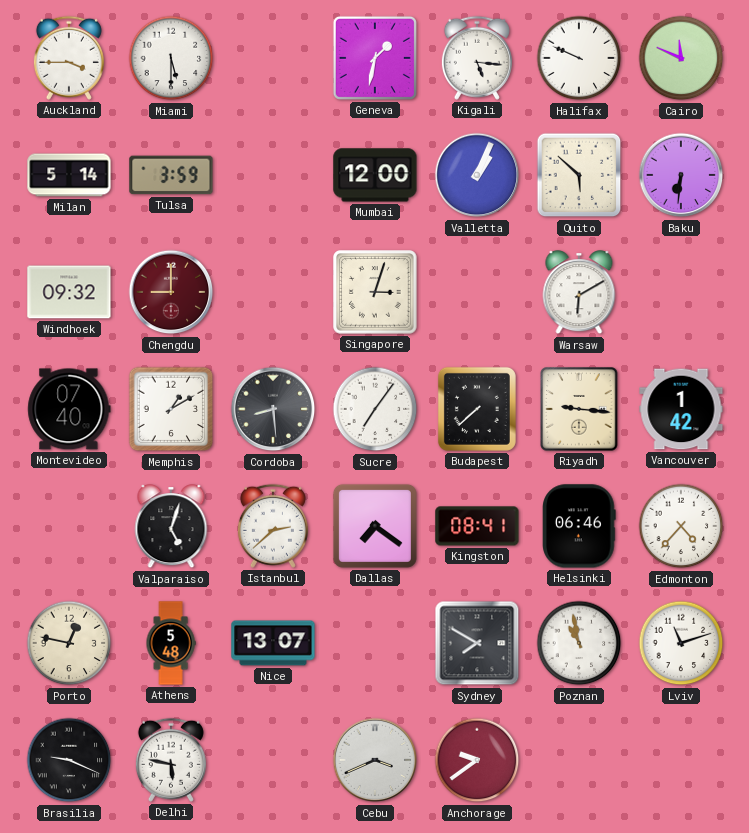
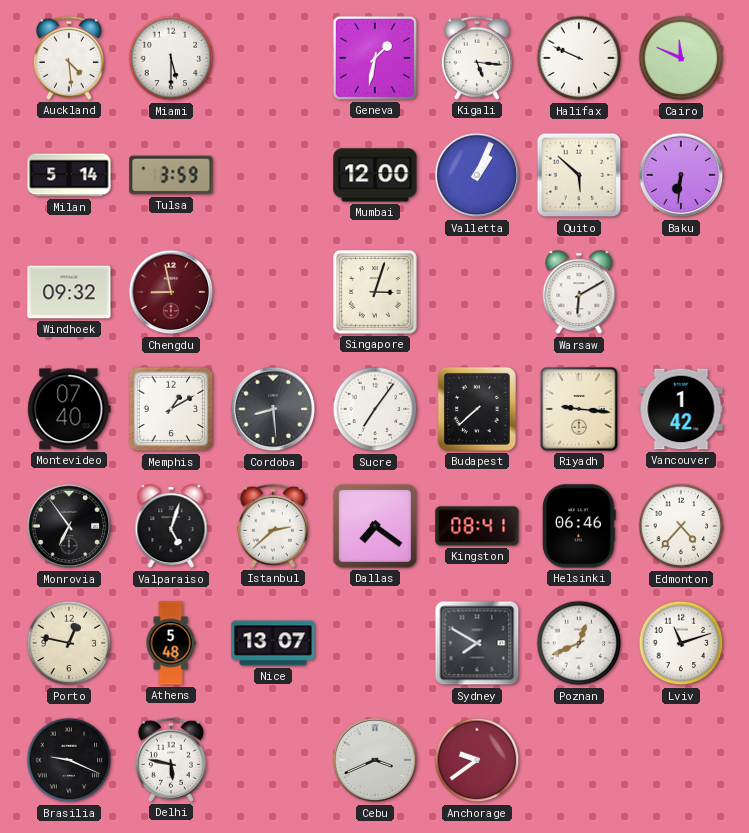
Auckland: 3:45 -> 4:29 (69, 58)
Chengdu: 9:00 -> 8:58 (171, 292)
Monrovia: none -> 6:54 (69, 526)
Poznan: 10:58 -> 12:41 (579, 643)
